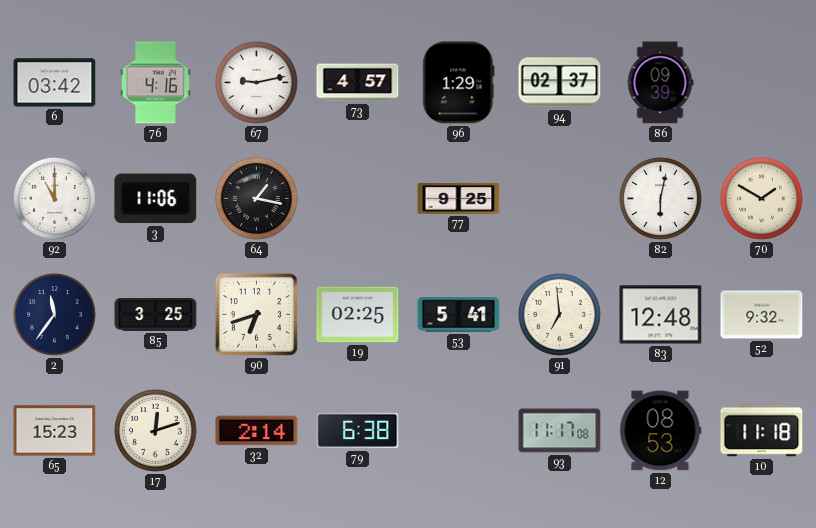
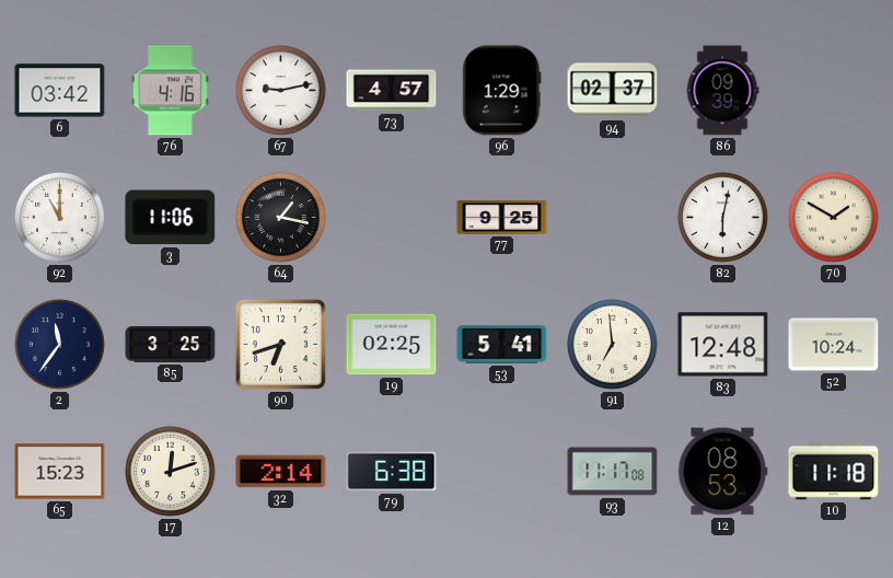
52: 9:32 -> 10:24 (834, 345)
